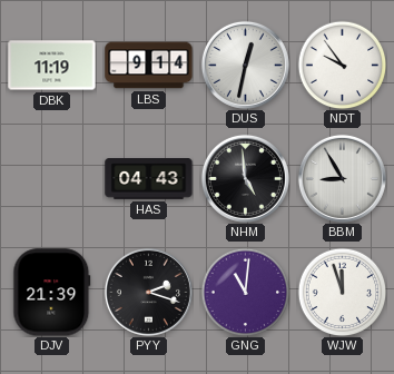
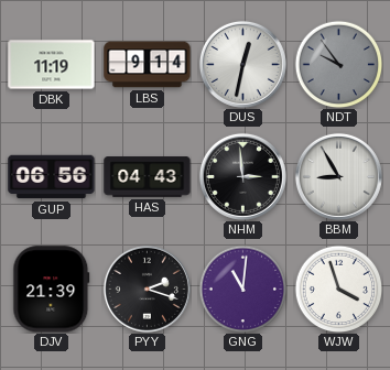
NDT dial: white -> grey (338, 64)
GUP: none -> 06:56 (52, 177)
NHM: 4:59 -> 2:59 (242, 176)
WJW: 11:57 -> 3:57 (338, 289)
